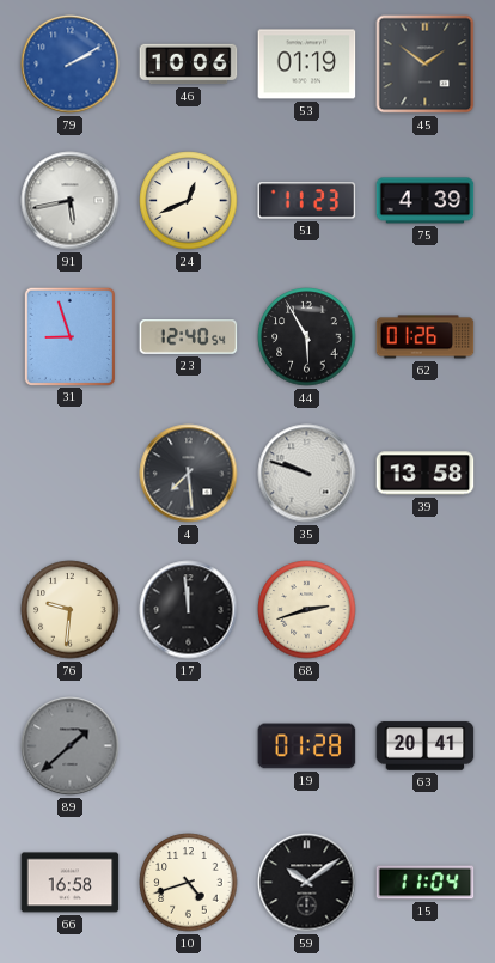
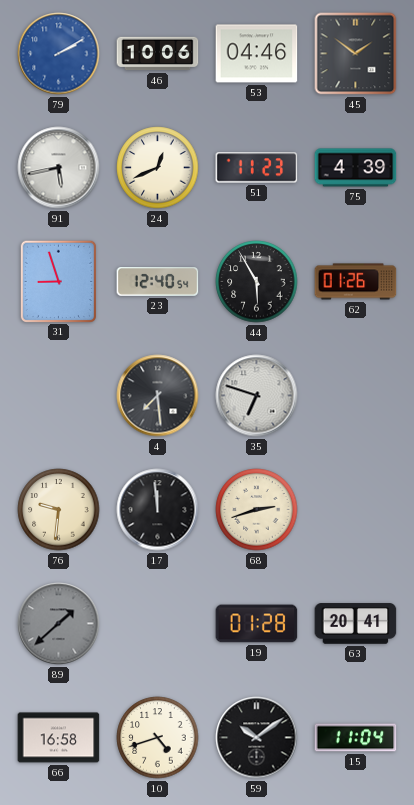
53: 01:19 -> 04:46 (257, 54)
35: 9:48 -> 6:48 (257, 396)
39: 13:58 -> none (426, 474)
